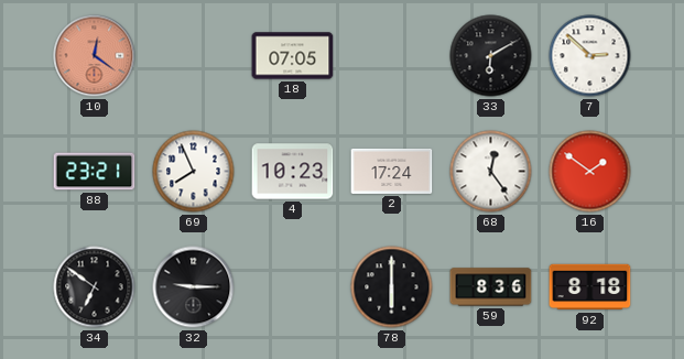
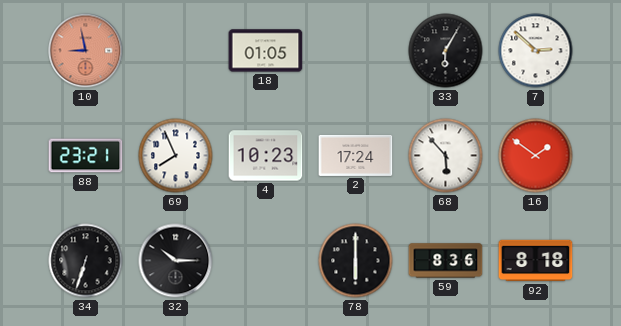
10: 12:21 -> 8:58 (86, 51)
18: 07:05 -> 01:05 (266, 51)
33: 6:10 -> 6:05 (446, 51)
68: 12:24 -> 5:53 (446, 156)
34: 6:51 -> 6:33 (86, 261)
32: 9:15 -> 10:15 (176, 261)
